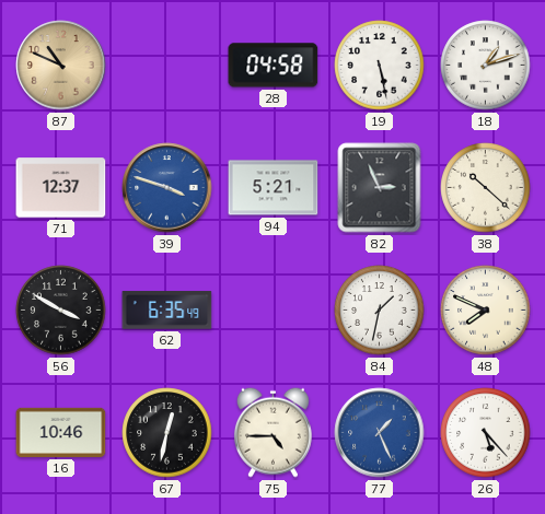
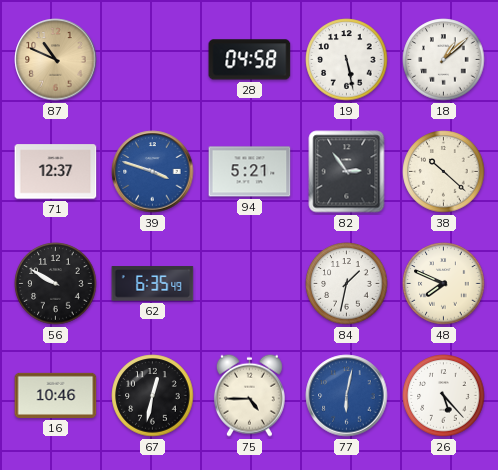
18: 1:12 -> 1:08 (444, 60)
82: 2:56 -> 2:54 (347, 172)
56: 3:50 -> 9:50 (56, 284)
77: 1:26 -> 6:02 (347, 396)
